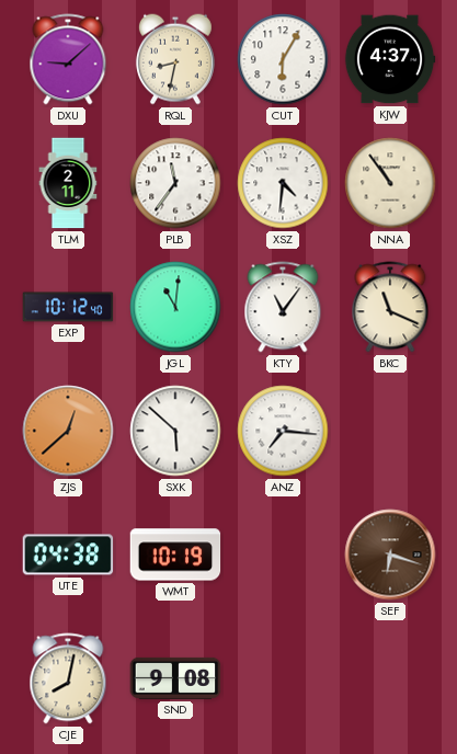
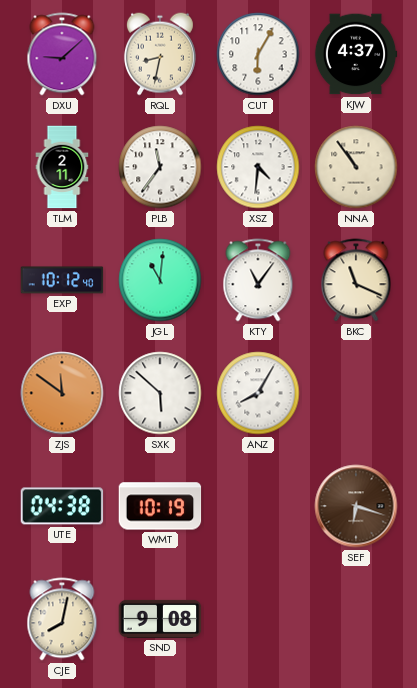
ZJS: 12:38 -> 11:51 (62, 393)
ANZ: 7:16 -> 8:05 (258, 393)
